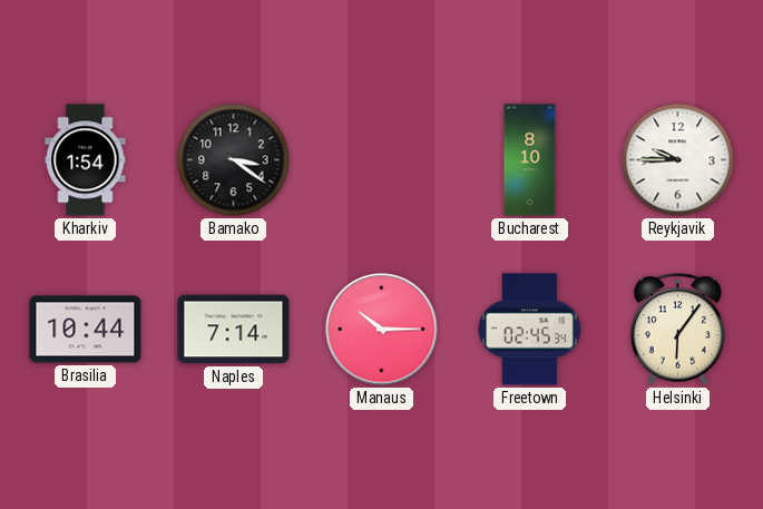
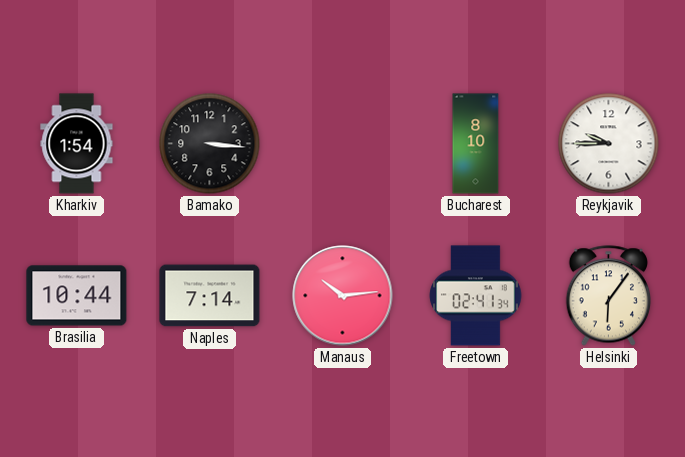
Bamako: 3:21 -> 3:16 (210, 144)
Manaus: 10:15 -> 10:14 (343, 296)
Freetown: 02:45 -> 02:41 (476, 296)
